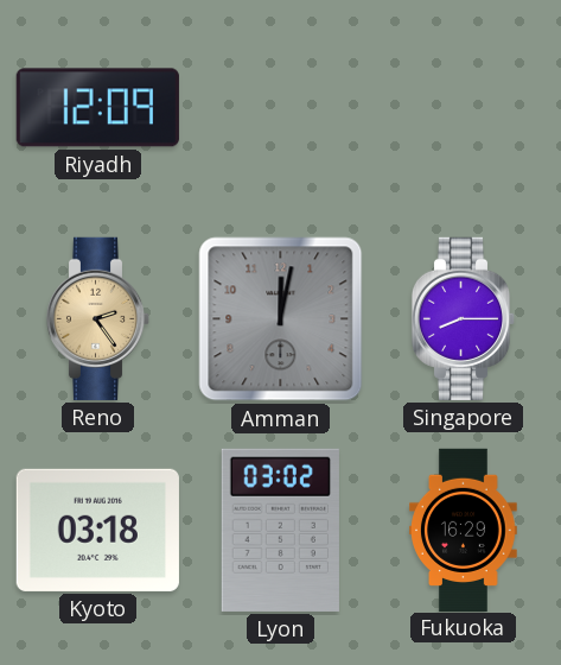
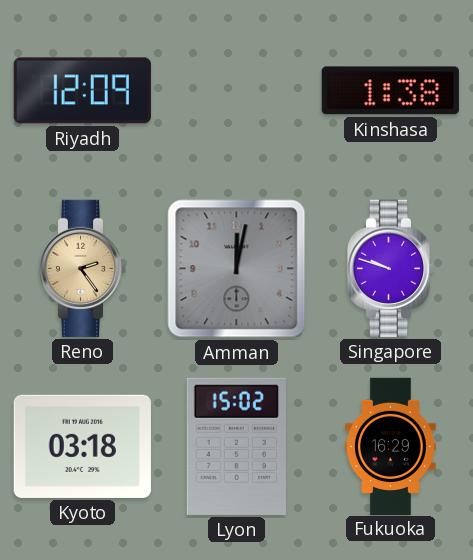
Kinshasa: none -> 1:38 (390, 91)
Singapore: 8:15 -> 9:48 (391, 268)
Lyon: 03:02 -> 15:02 (236, 446)
